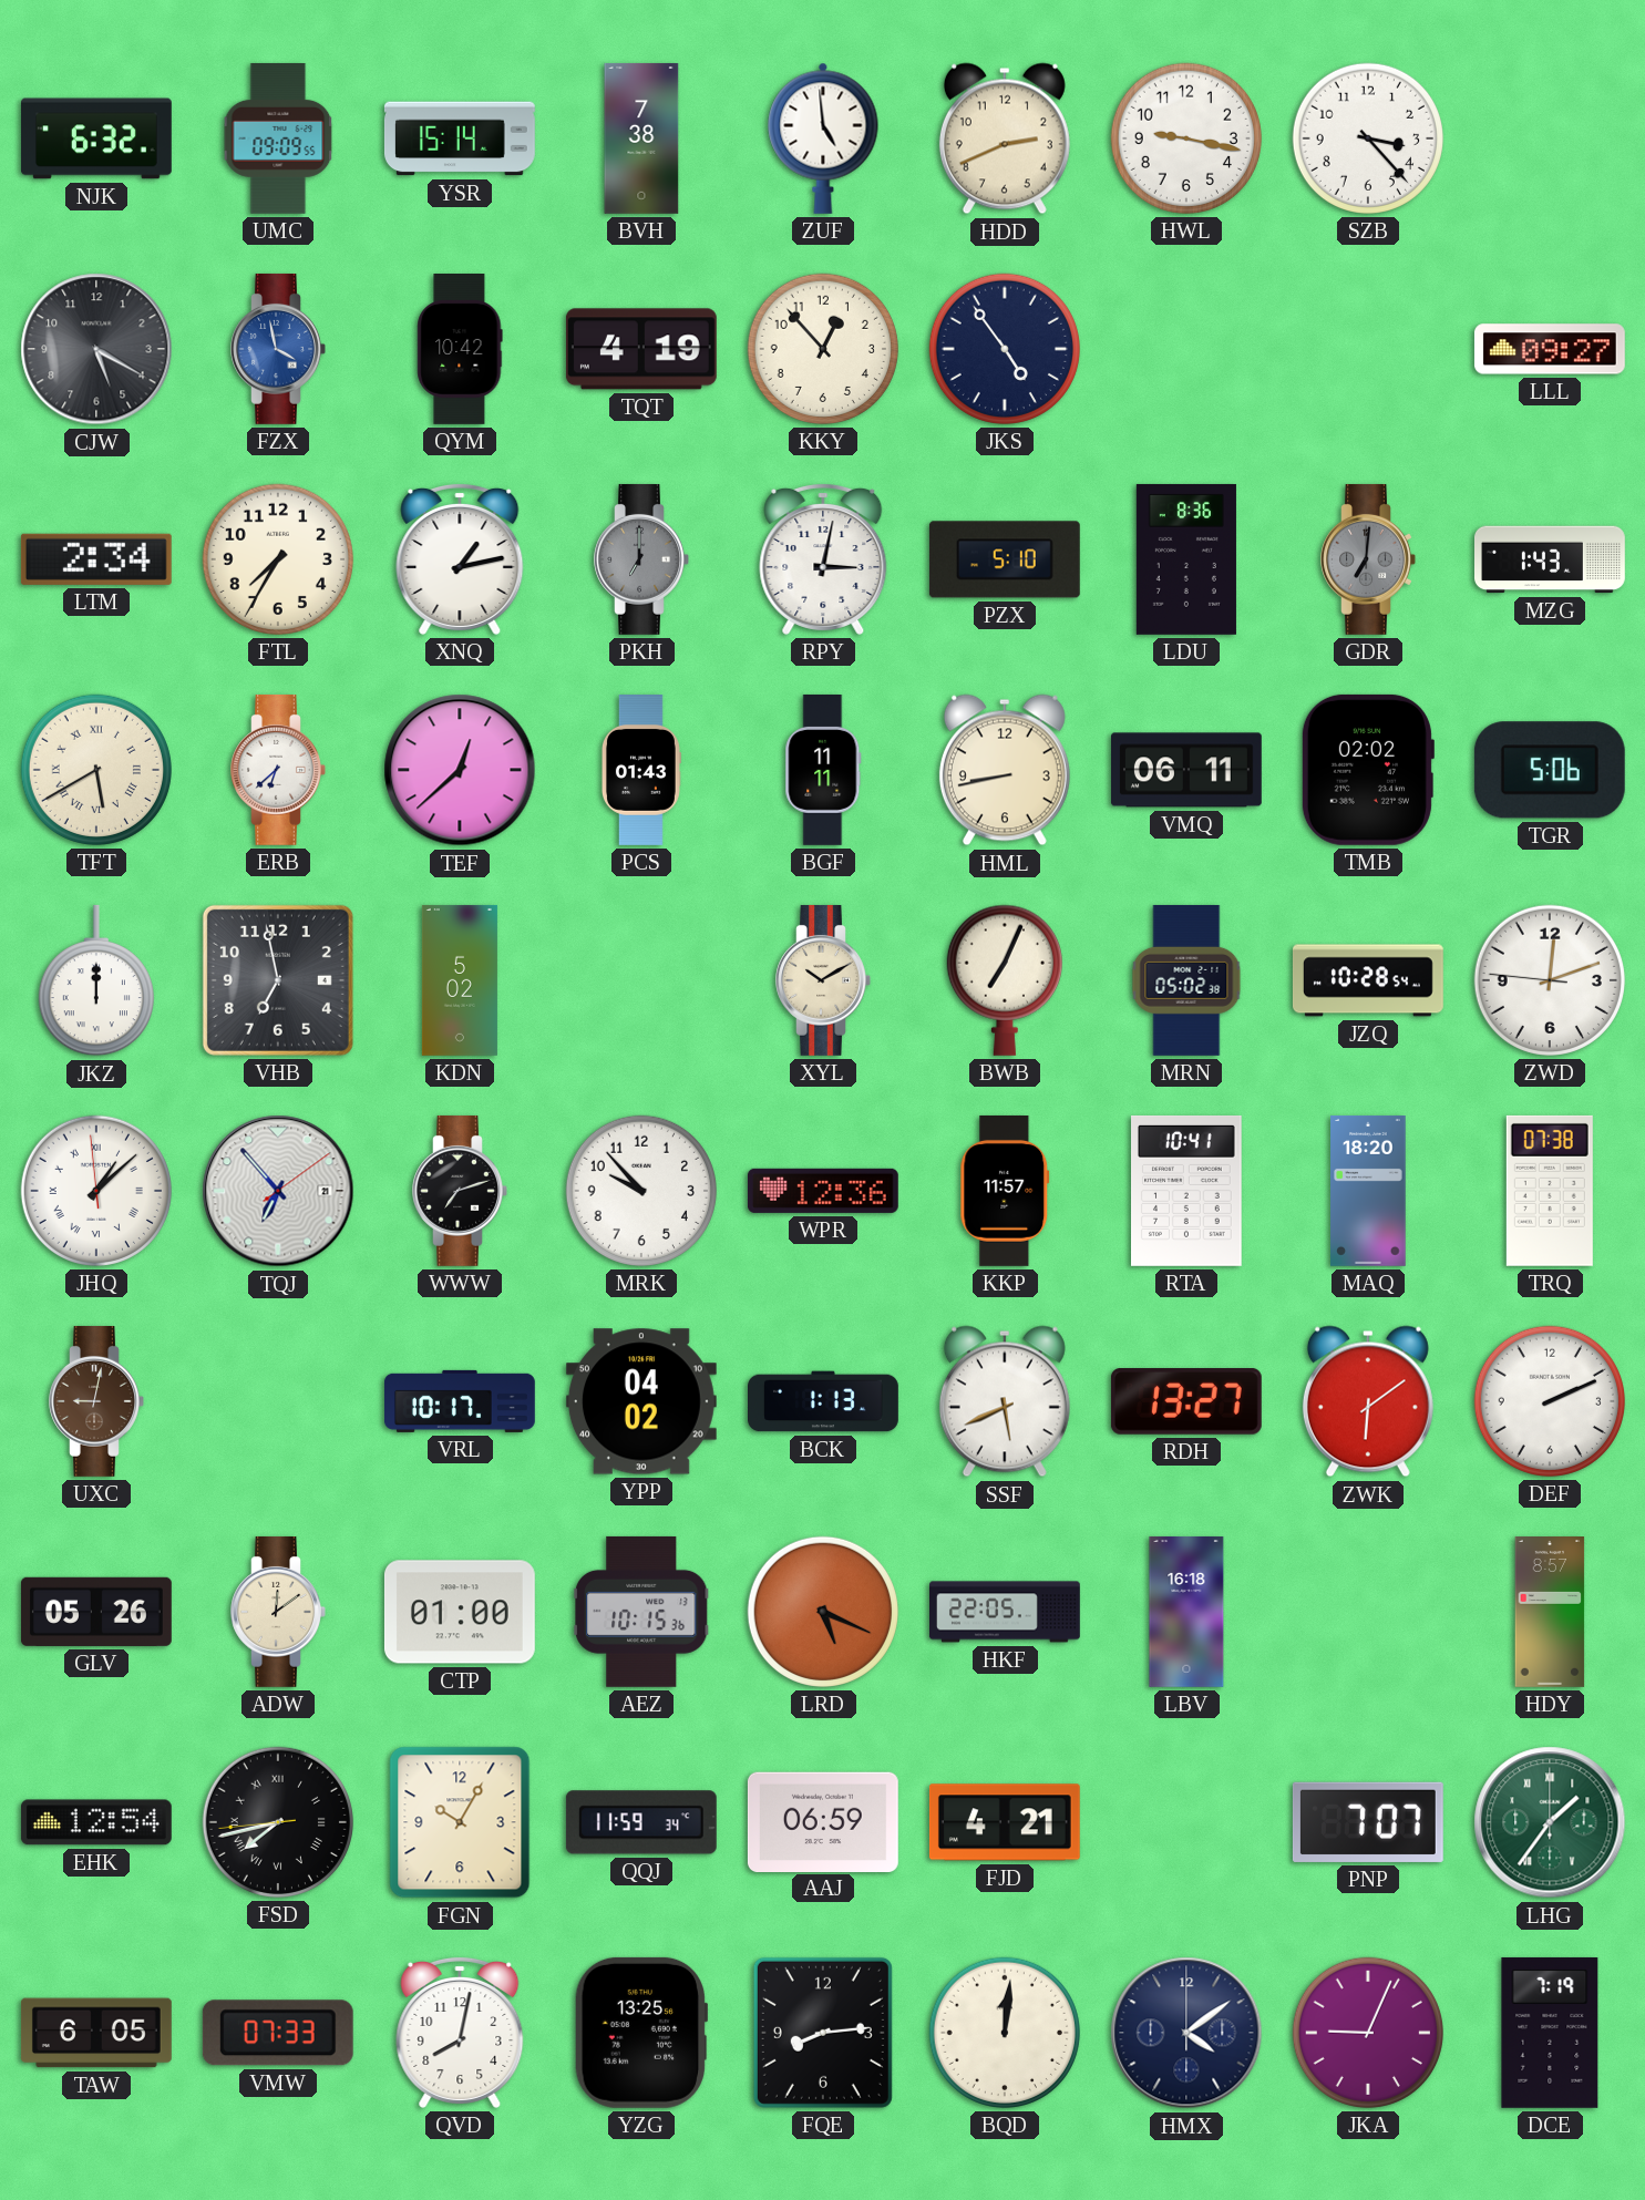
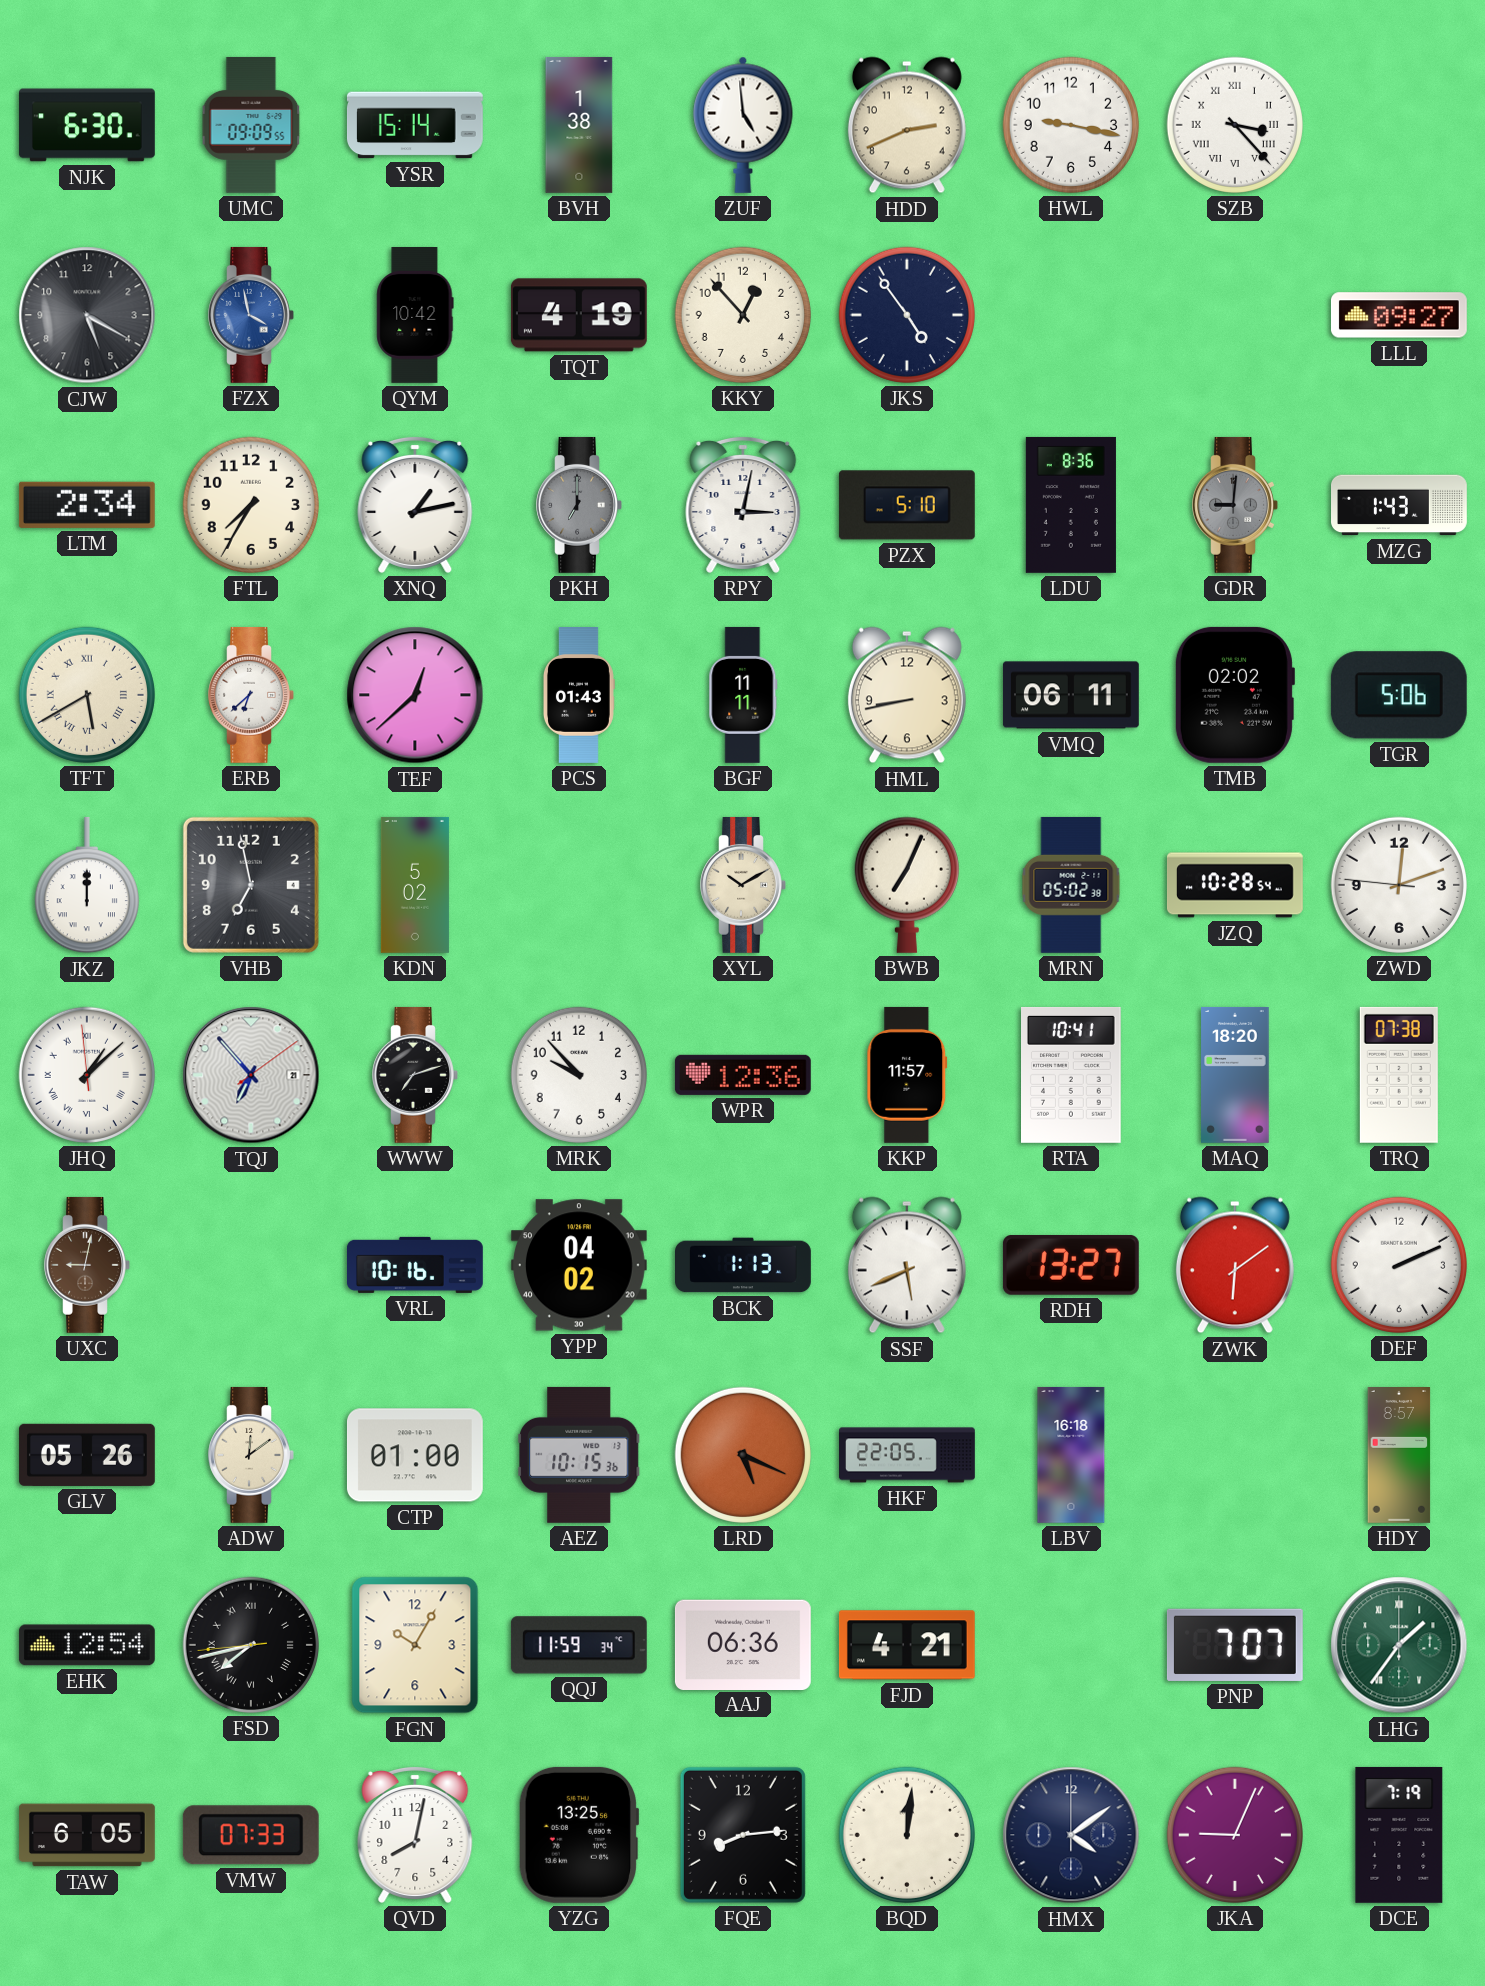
NJK: 6:32 -> 6:30 (87, 125)
BVH: 7:38 -> 1:38 (579, 125)
SZB numerals: Arabic -> Roman (1235, 125)
GDR: 7:01 -> 9:01 (1235, 505)
VRL: 10:17 -> 10:16 (415, 1265)
AAJ: 06:59 -> 06:36 (743, 1644)
